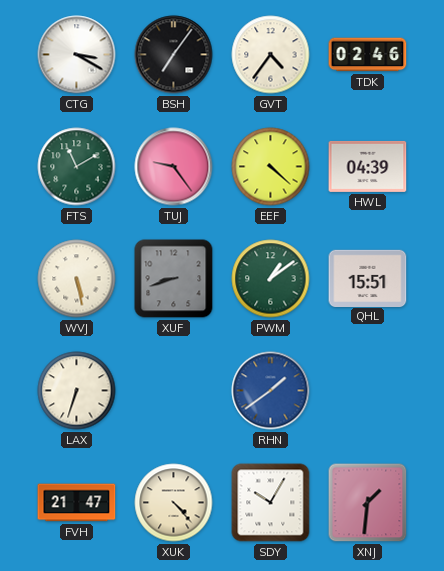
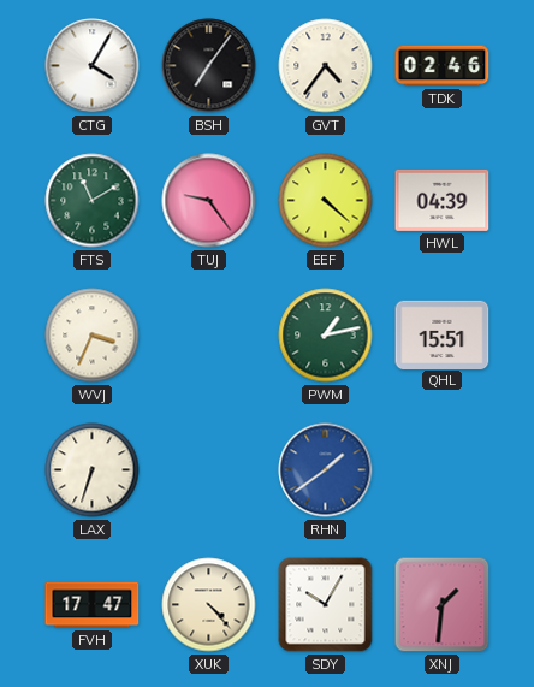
CTG: 3:20 -> 4:05 (93, 66)
WVJ: 5:28 -> 3:34 (93, 336)
XUF: 8:42 -> none (174, 279)
PWM: 1:09 -> 1:13 (326, 336)
FVH: 21:47 -> 17:47 (93, 605)
